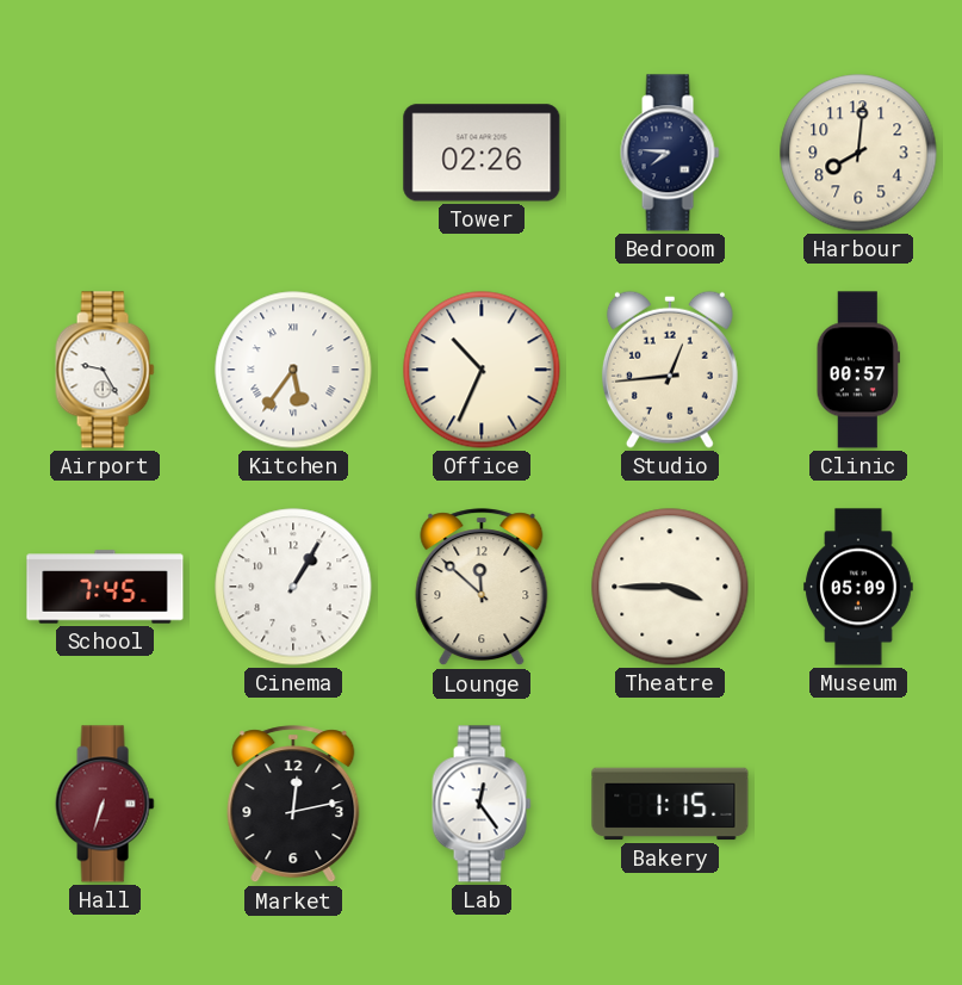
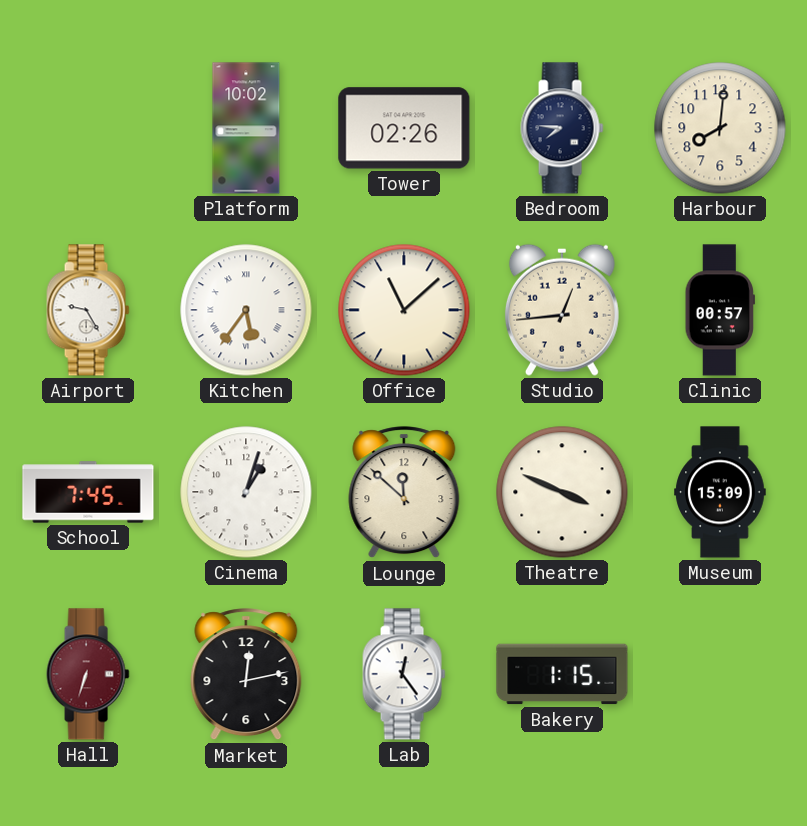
Platform: none -> 10:02 (246, 128)
Office: 10:34 -> 11:08 (404, 310)
Cinema: 1:05 -> 1:03 (246, 492)
Theatre: 3:45 -> 3:49 (562, 492)
Museum: 05:09 -> 15:09 (720, 492)
